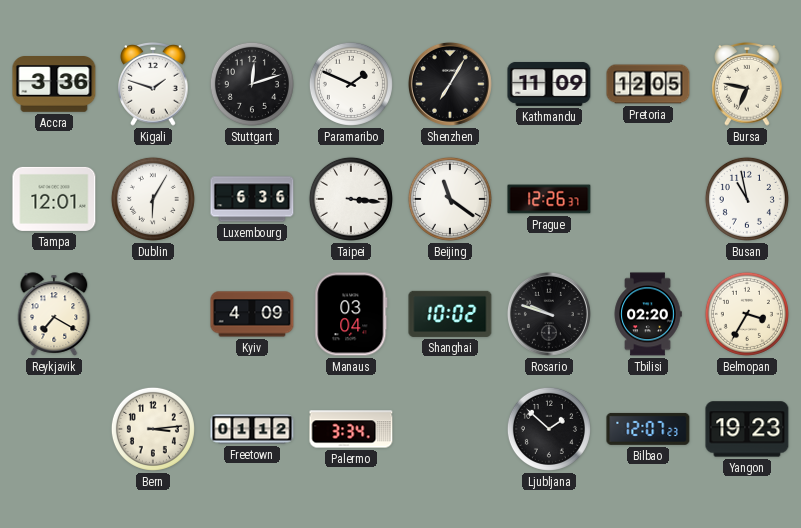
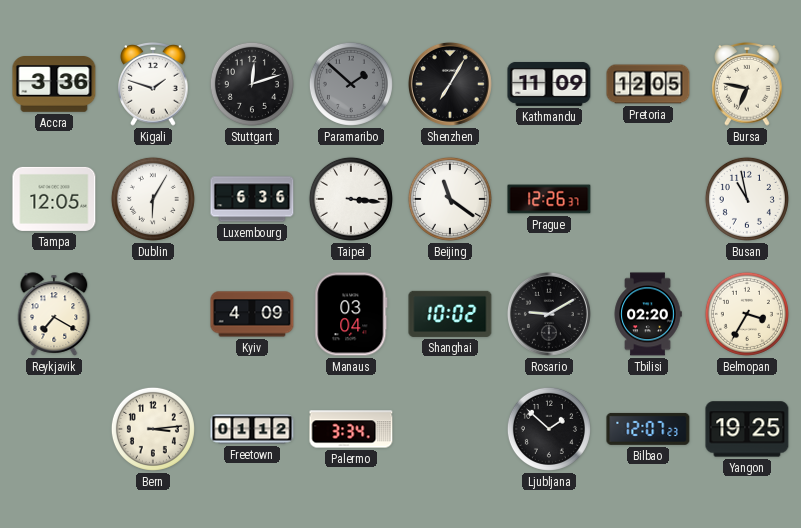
Paramaribo: 1:49 -> 1:52 (351, 84)
Paramaribo dial: white -> grey (351, 84)
Tampa: 12:01 -> 12:05 (54, 199)
Rosario: 9:48 -> 9:10 (549, 314)
Yangon: 19:23 -> 19:25 (747, 429)
